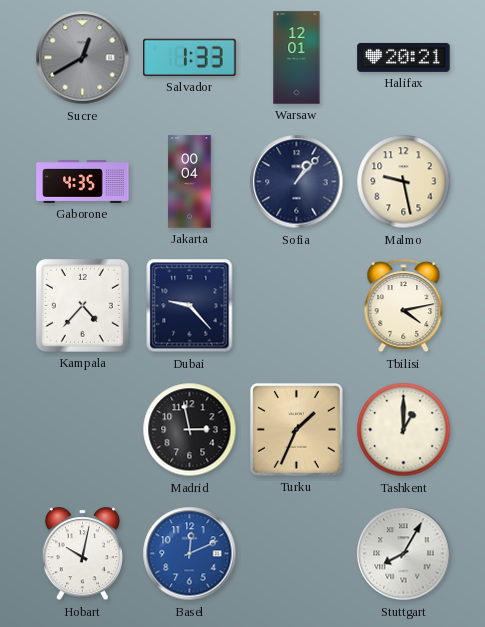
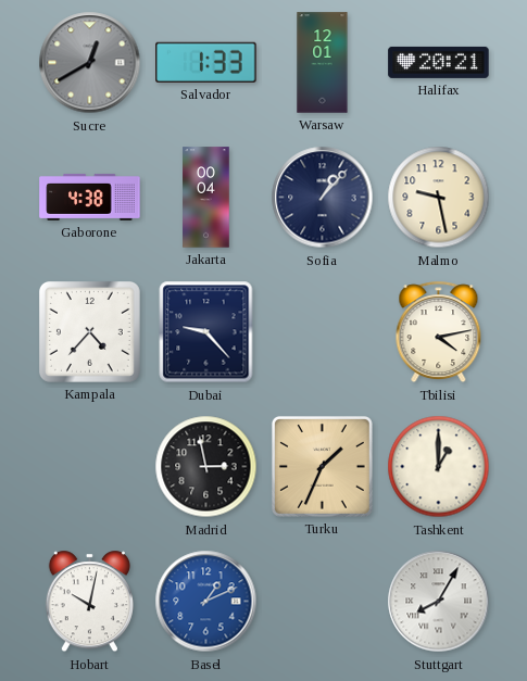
Gaborone: 4:35 -> 4:38 (90, 197)
Basel: 12:11 -> 1:11 (206, 602)
